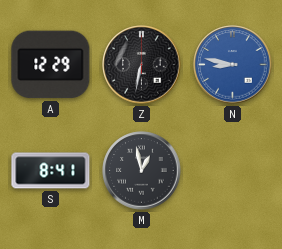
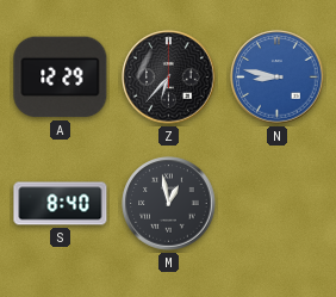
Z: 6:32 -> 6:37 (169, 78)
S: 8:41 -> 8:40 (61, 204)
